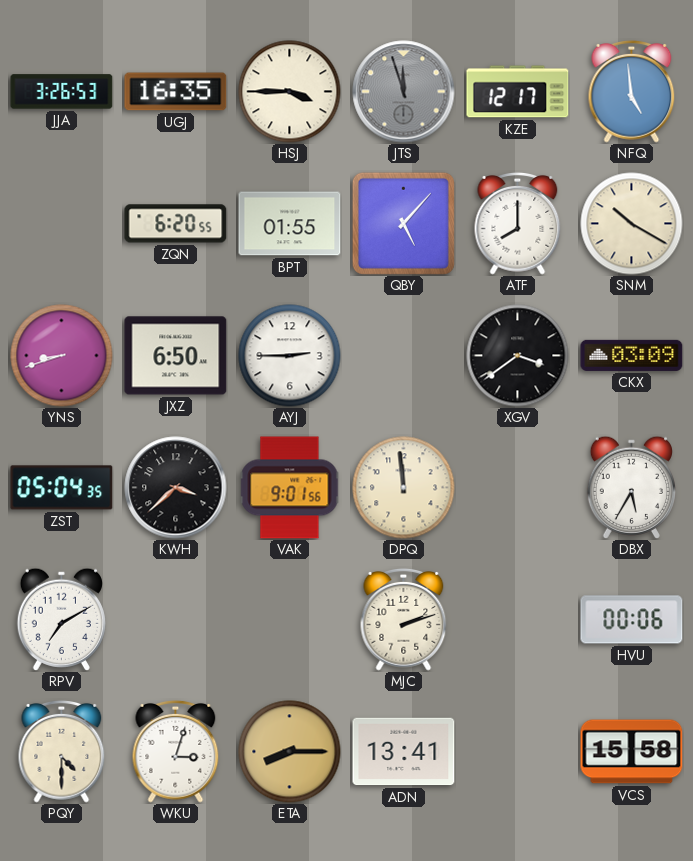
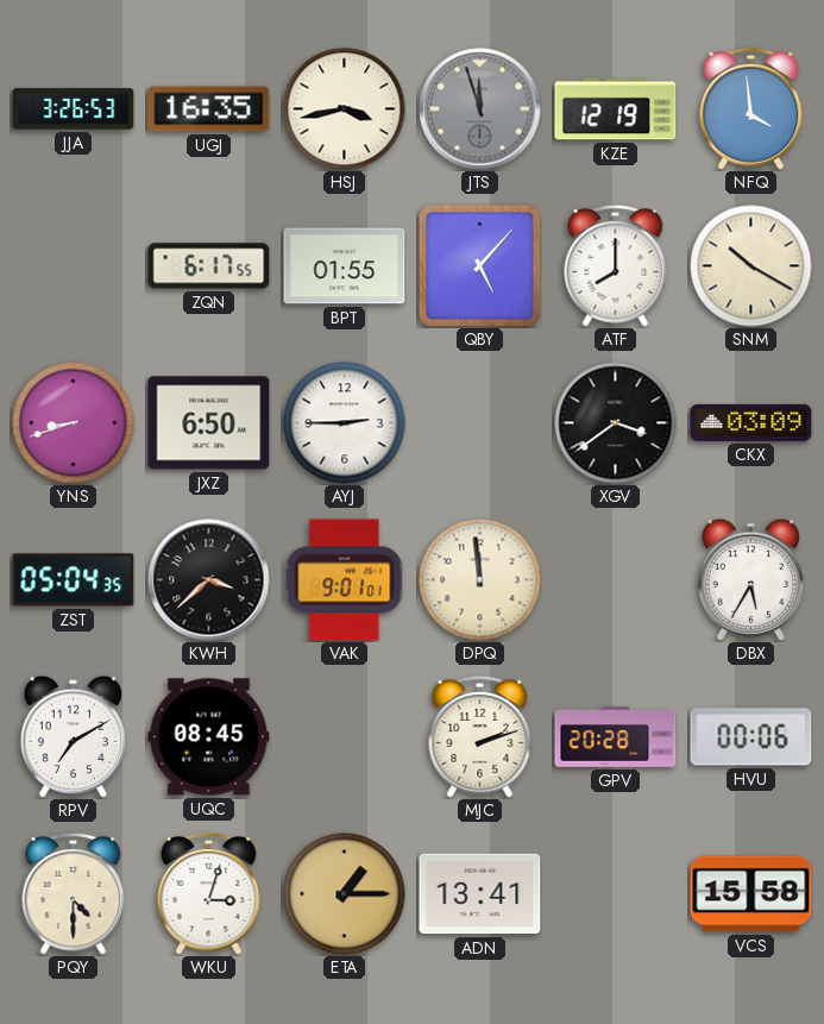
HSJ: 3:45 -> 3:43 (345, 109)
KZE: 12:17 -> 12:19 (616, 109)
NFQ: 4:59 -> 3:59 (751, 108)
ZQN: 6:20 -> 6:17 (209, 266)
VAK: 9:01:56 -> 9:01:01 (345, 580)
UQC: none -> 08:45 (209, 737)
GPV: none -> 20:28 (616, 737)
ETA: 8:15 -> 1:15 (345, 894)
